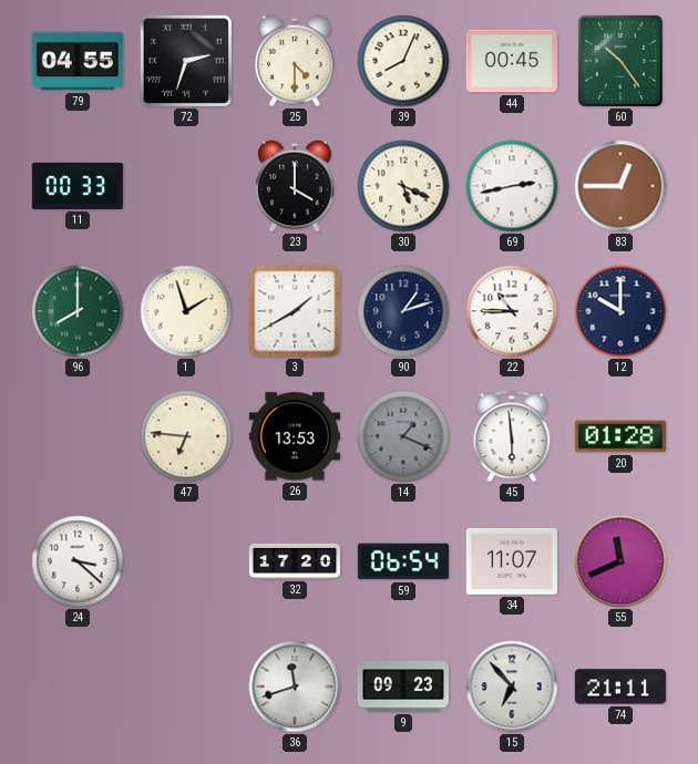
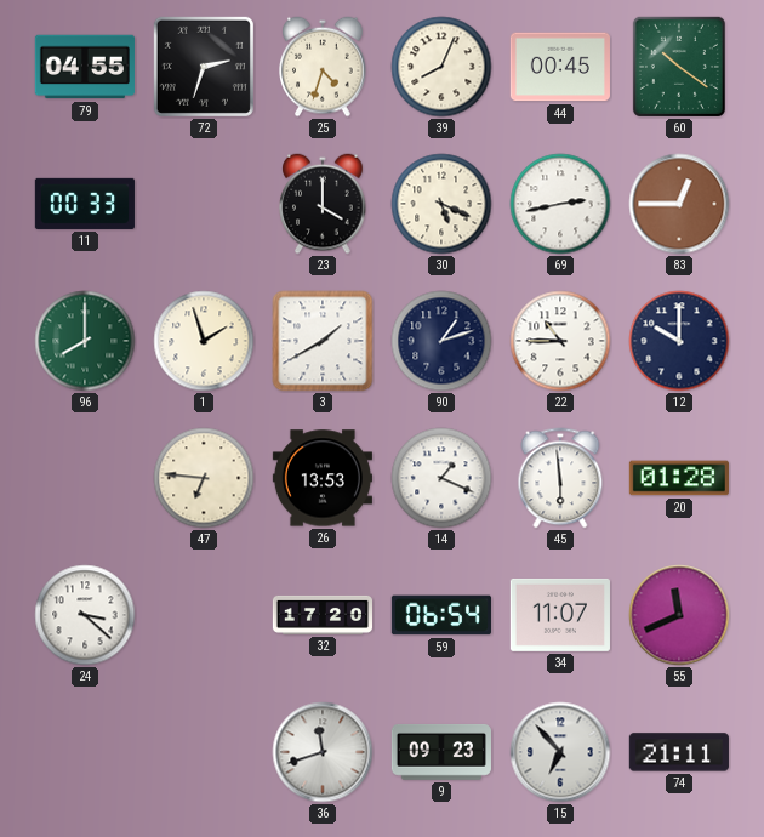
25: 4:30 -> 4:33 (323, 67)
60: 10:24 -> 10:21 (679, 67)
14 dial: grey -> white (441, 478)
